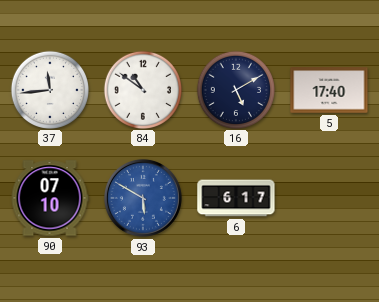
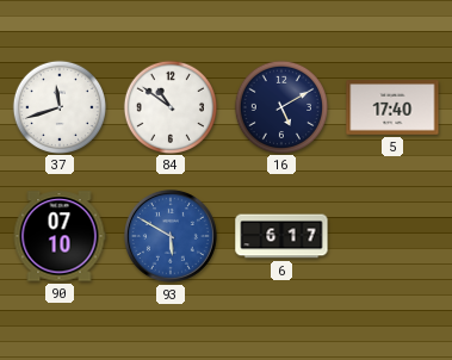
37: 11:44 -> 11:42 (58, 106)
